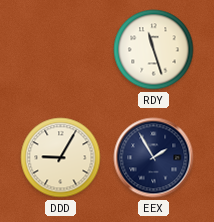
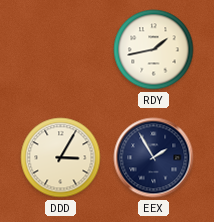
RDY: 11:27 -> 1:43 (154, 50)
DDD: 9:05 -> 3:05 (61, 158)
